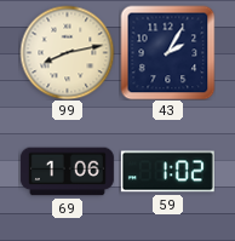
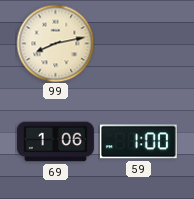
43: 2:05 -> none (167, 52)
59: 1:02 -> 1:00 (138, 142)
